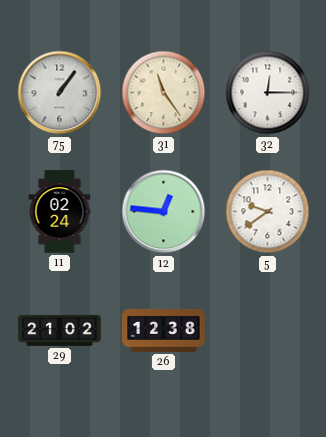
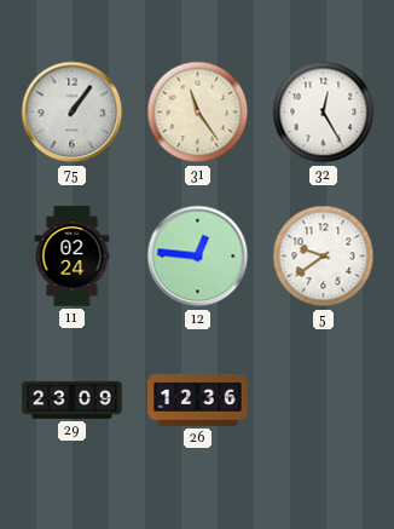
32: 12:15 -> 12:25 (324, 113)
29: 21:02 -> 23:09 (73, 399)
26: 12:38 -> 12:36 (198, 399)
